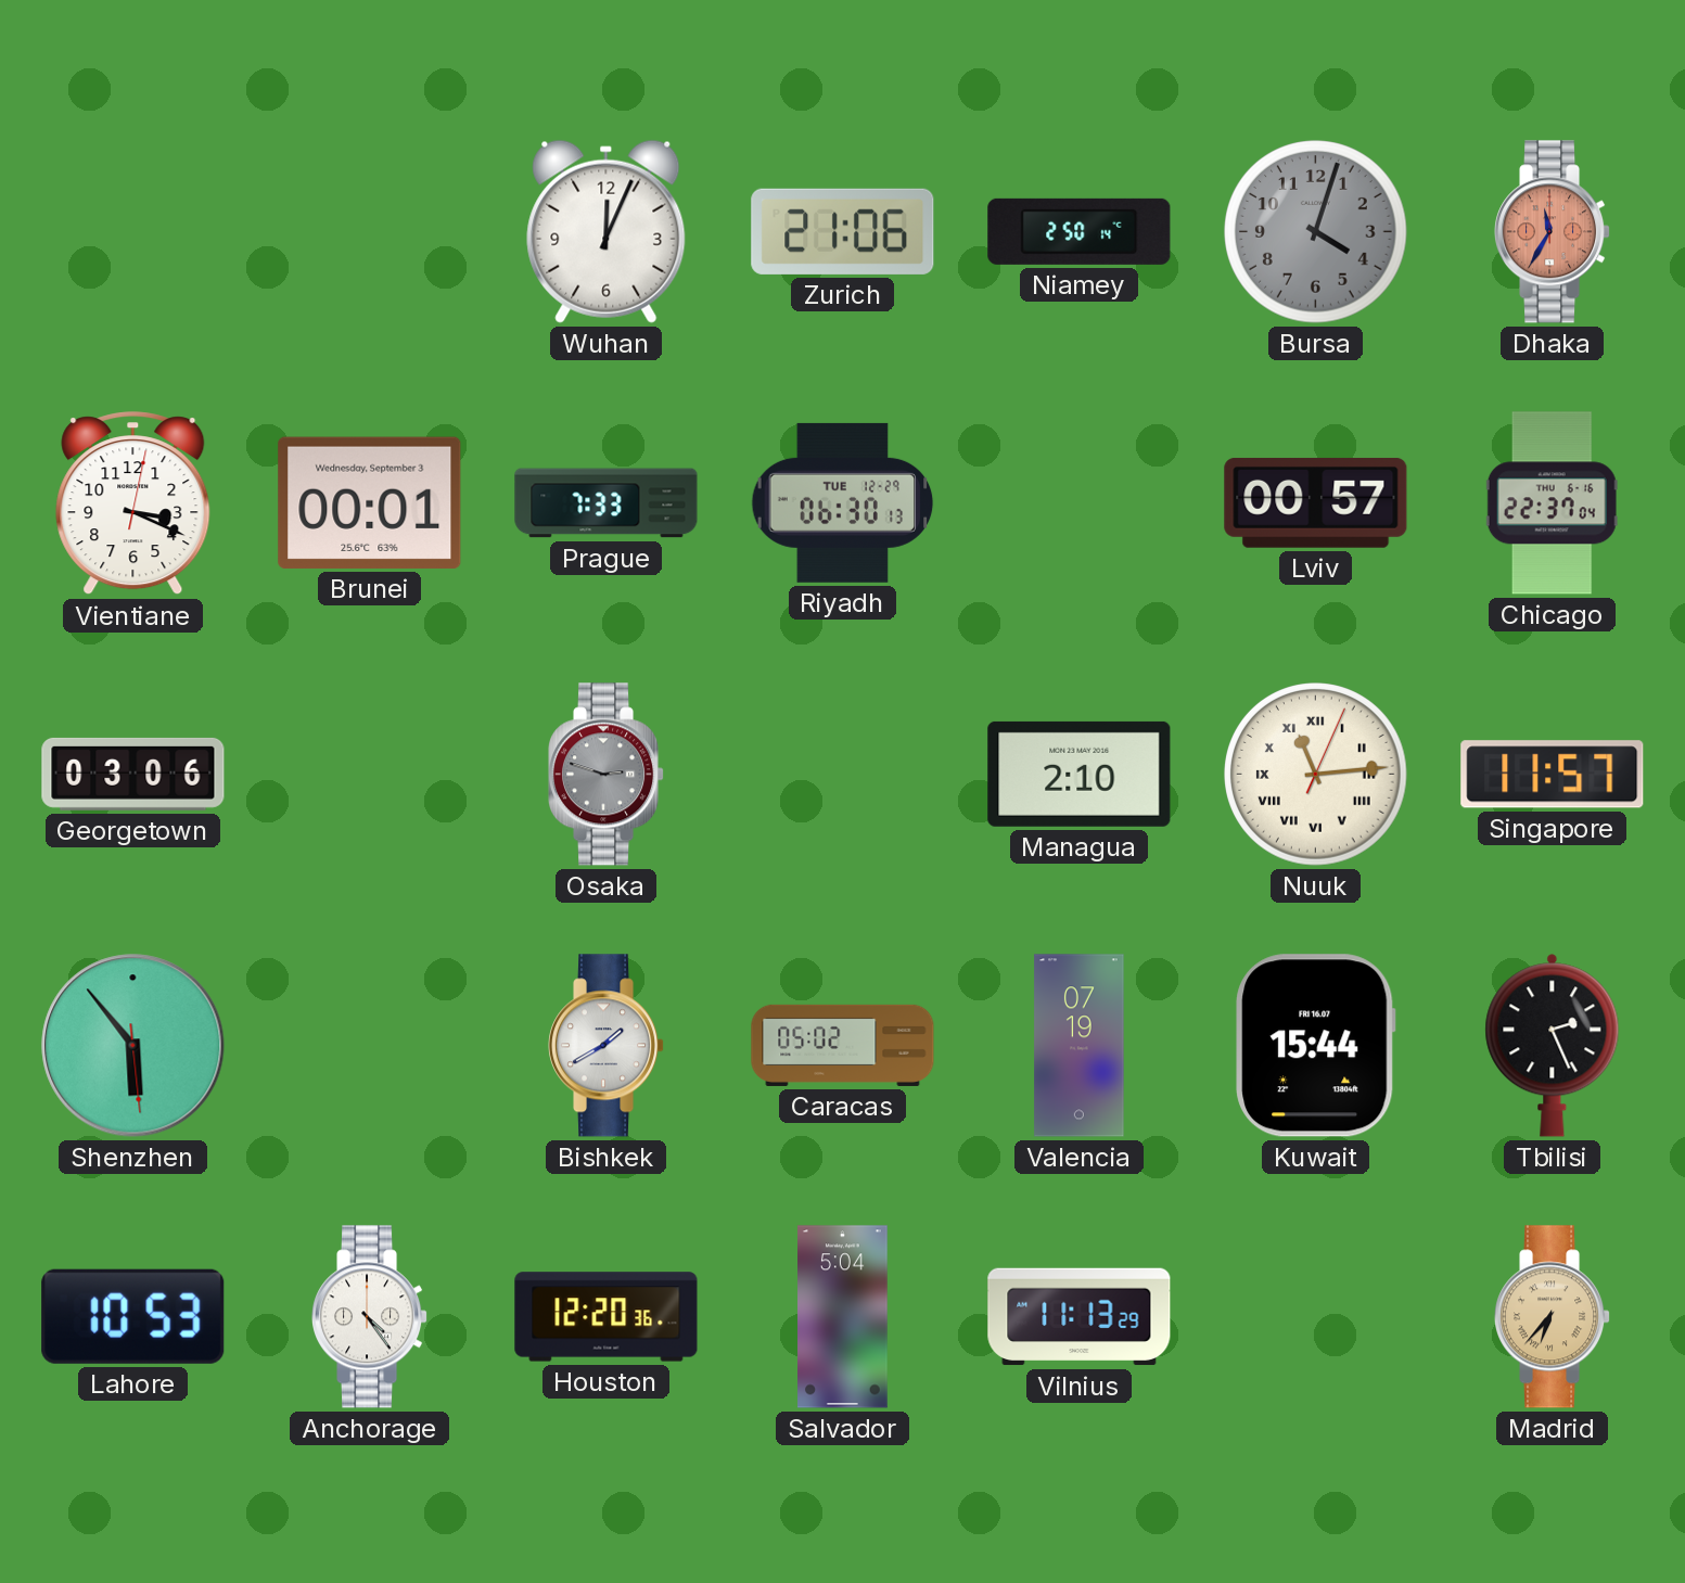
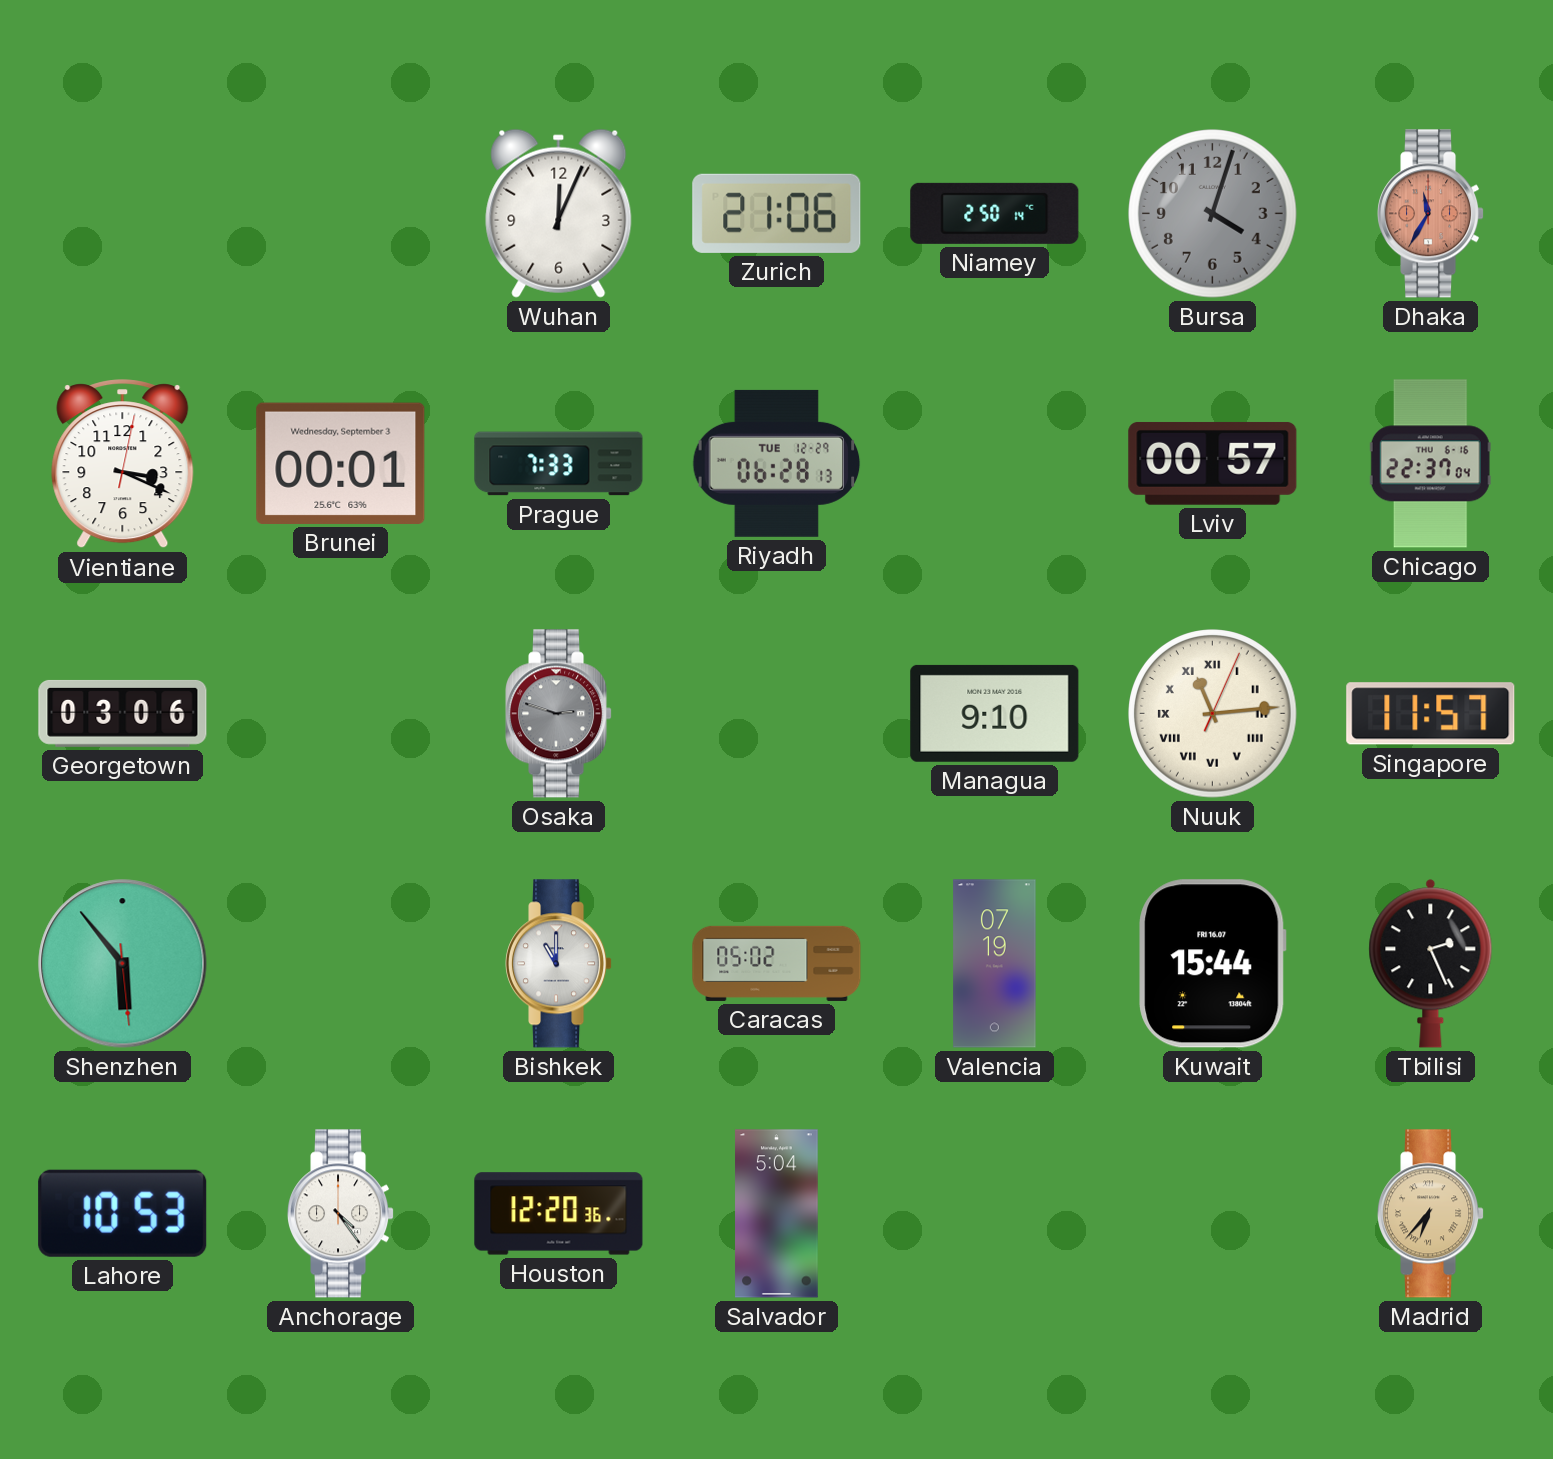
Riyadh: 06:30 -> 06:28 (777, 463)
Managua: 2:10 -> 9:10 (995, 713)
Bishkek: 1:40 -> 11:00 (560, 964)
Vilnius: 11:13 -> none (1080, 1317)
